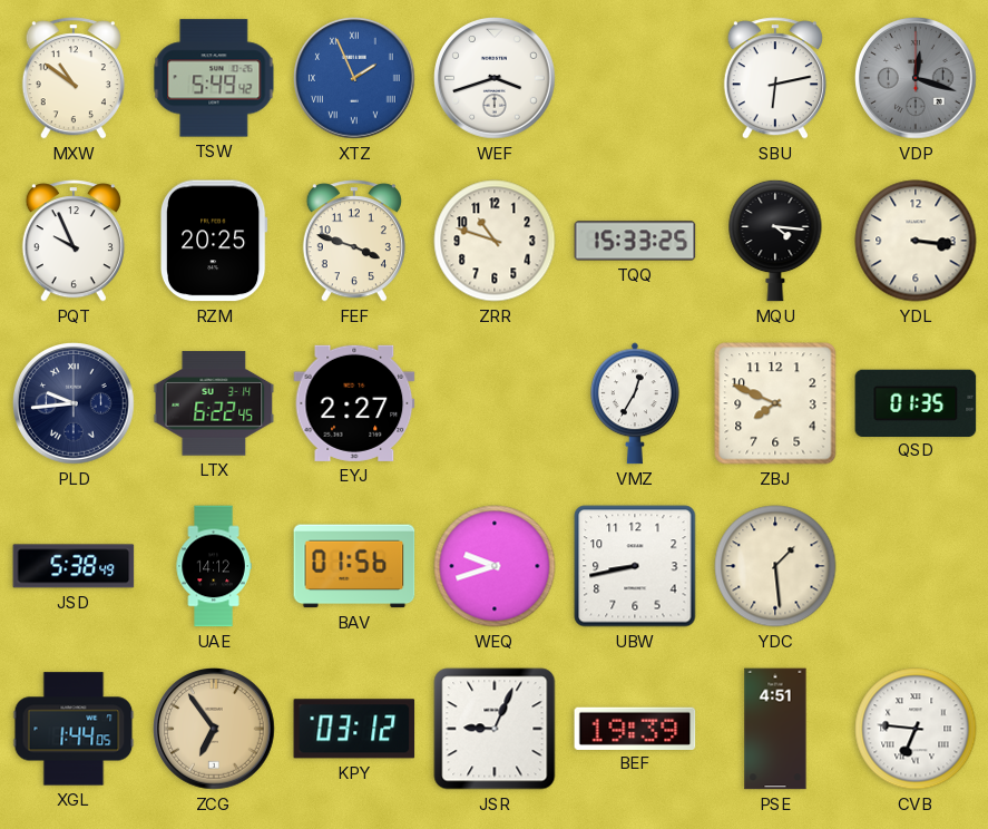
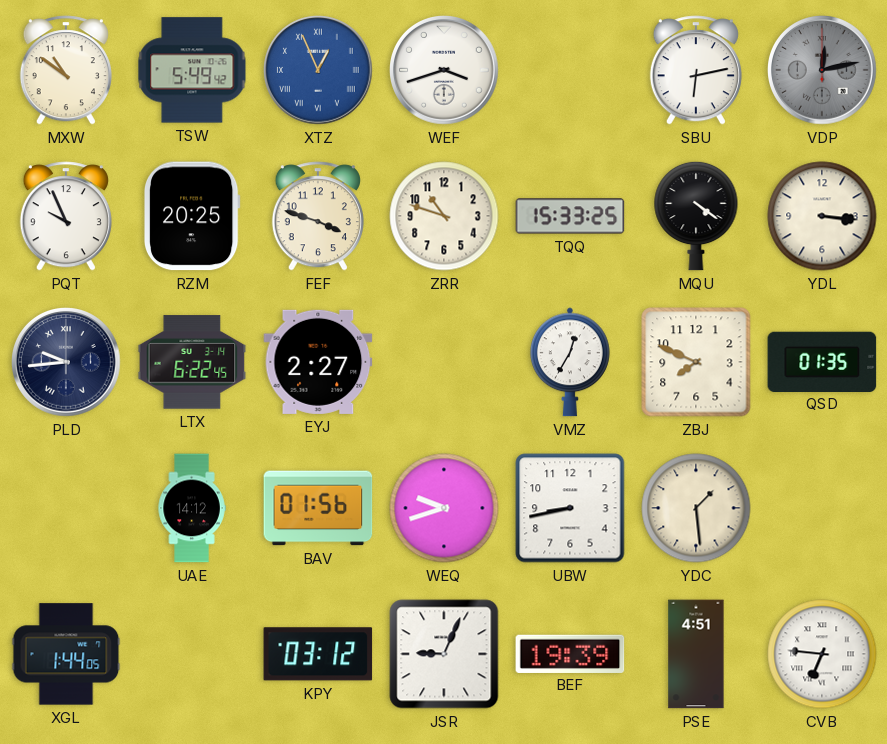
XTZ: 1:56 -> 12:56 (319, 71)
VDP: 12:18 -> 12:13 (823, 71)
MQU: 4:16 -> 4:21 (696, 216)
JSD: 5:38 -> none (74, 566)
ZCG: 6:54 -> none (215, 730)
